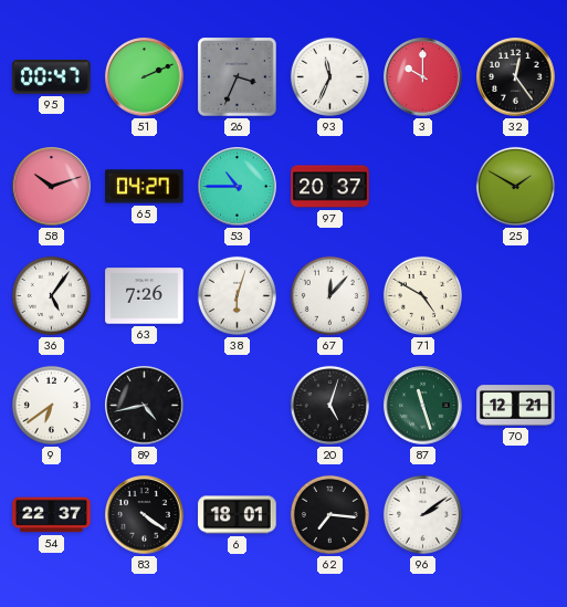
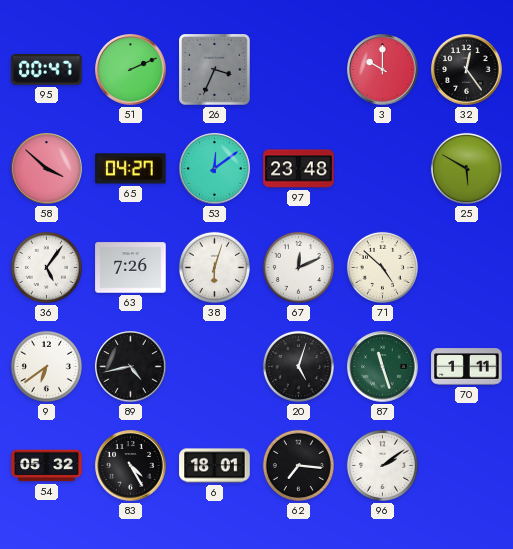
93: 11:34 -> none (329, 76)
58: 10:12 -> 3:52 (47, 169)
53: 10:45 -> 12:09 (215, 169)
97: 20:37 -> 23:48 (299, 169)
25: 1:50 -> 5:50 (466, 168)
67: 12:07 -> 12:11 (298, 267)
71: 4:50 -> 4:52 (382, 267)
70: 12:21 -> 1:11 (467, 367)
54: 22:37 -> 05:32 (47, 466)
83: 4:21 -> 4:25 (131, 466)
